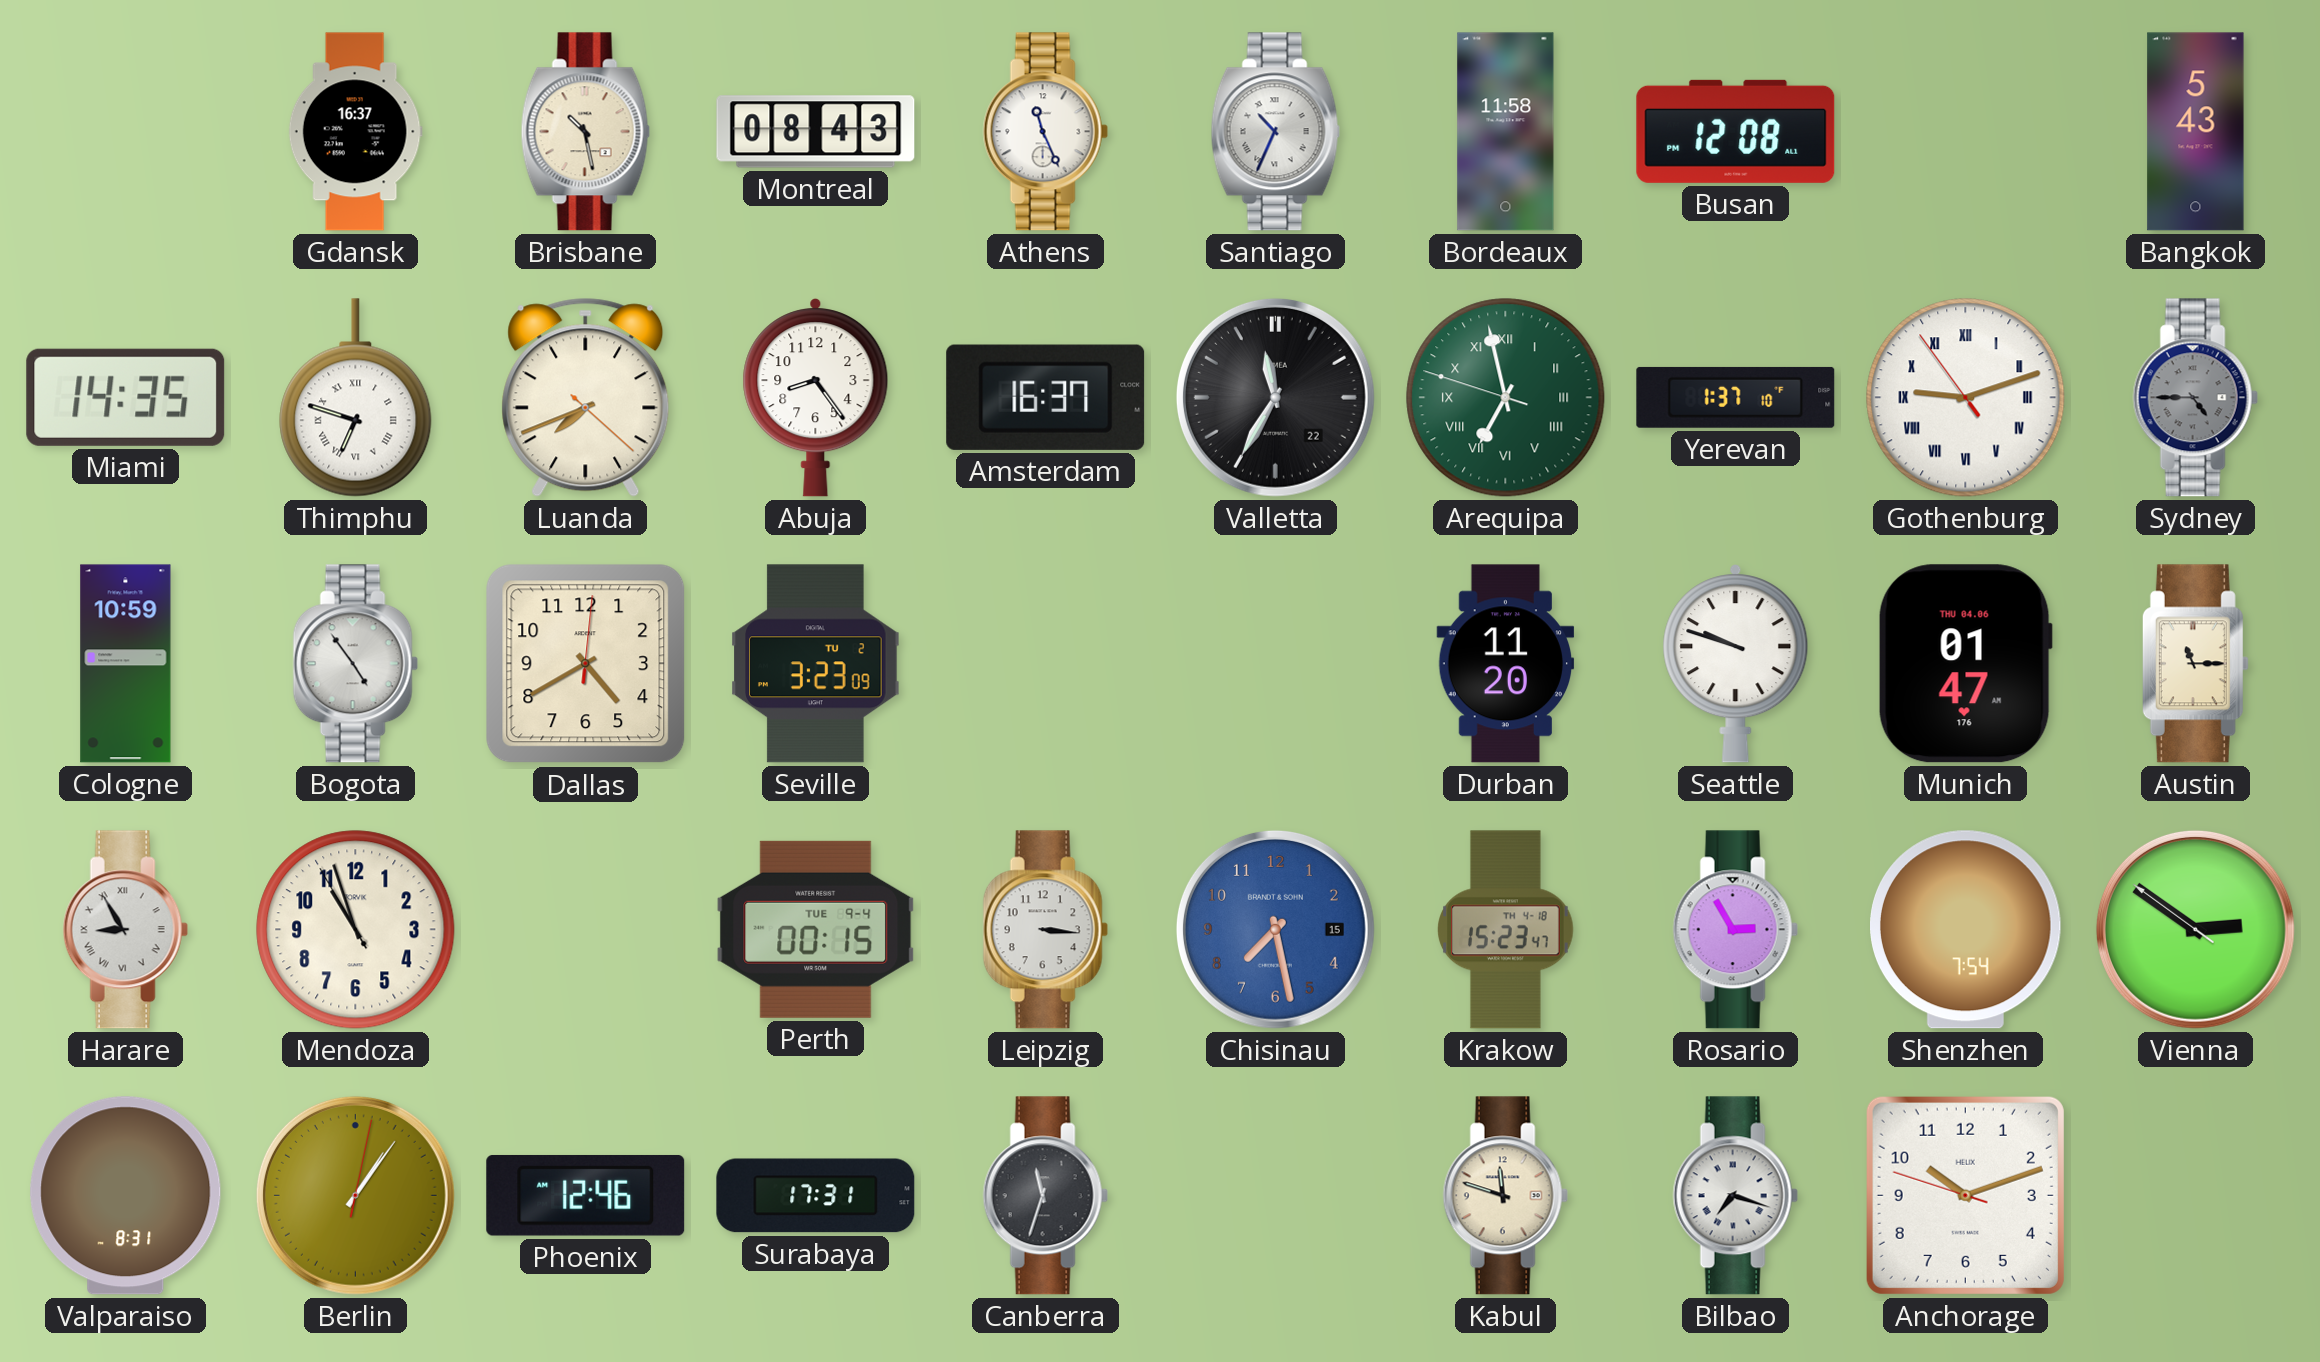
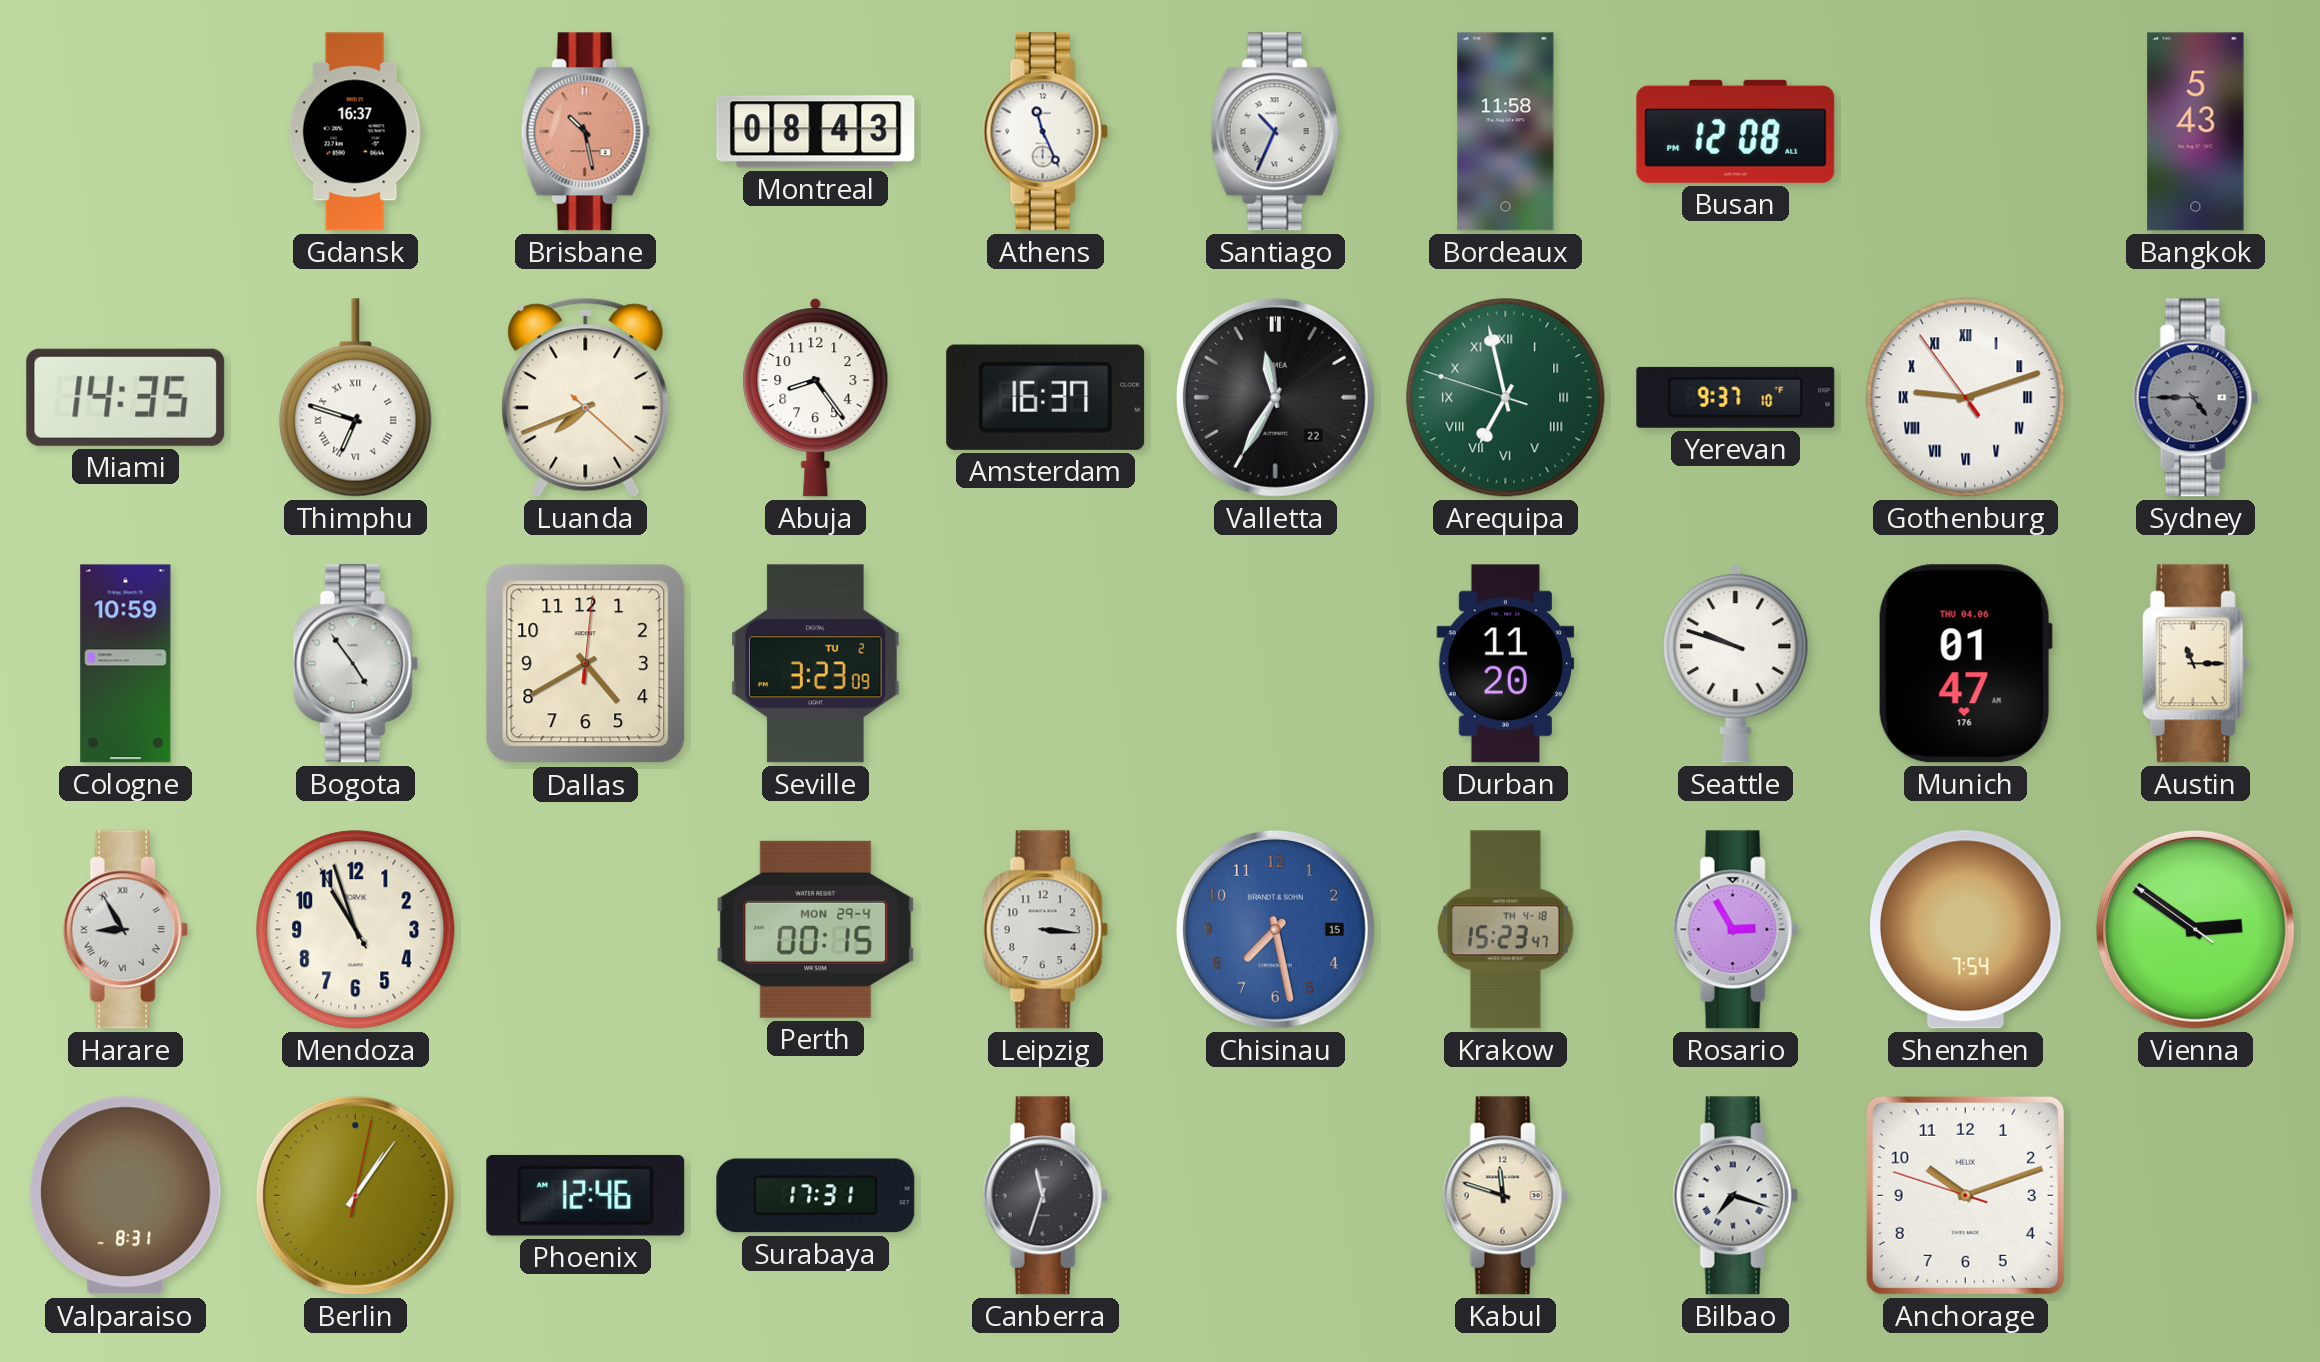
Brisbane dial: cream -> salmon (585, 132)
Yerevan: 1:37 -> 9:37 (1736, 397)
Perth date: TUE 9-4 -> MON 29-4 (816, 929)
